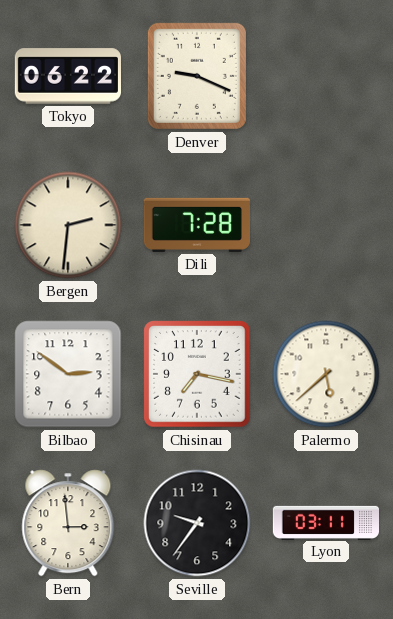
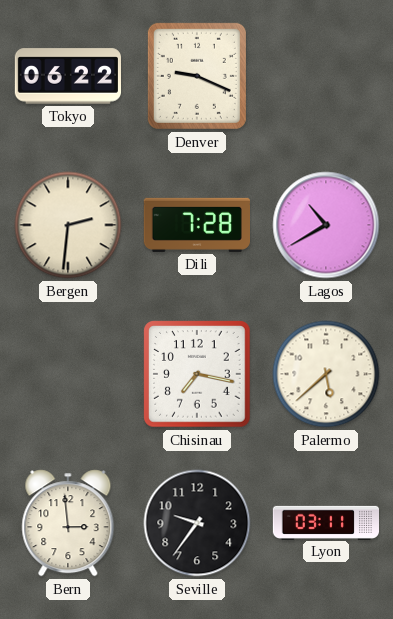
Lagos: none -> 10:40 (326, 225)
Bilbao: 2:51 -> none (68, 374)
